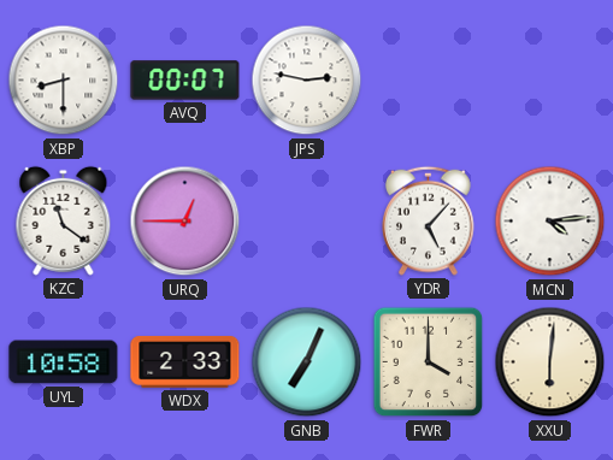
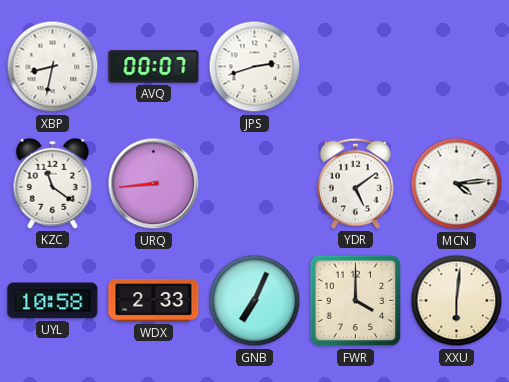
XBP: 8:30 -> 8:32 (53, 67)
JPS: 2:47 -> 2:42 (255, 67)
URQ: 12:45 -> 8:44 (154, 184)
YDR: 5:07 -> 5:09 (356, 183)
